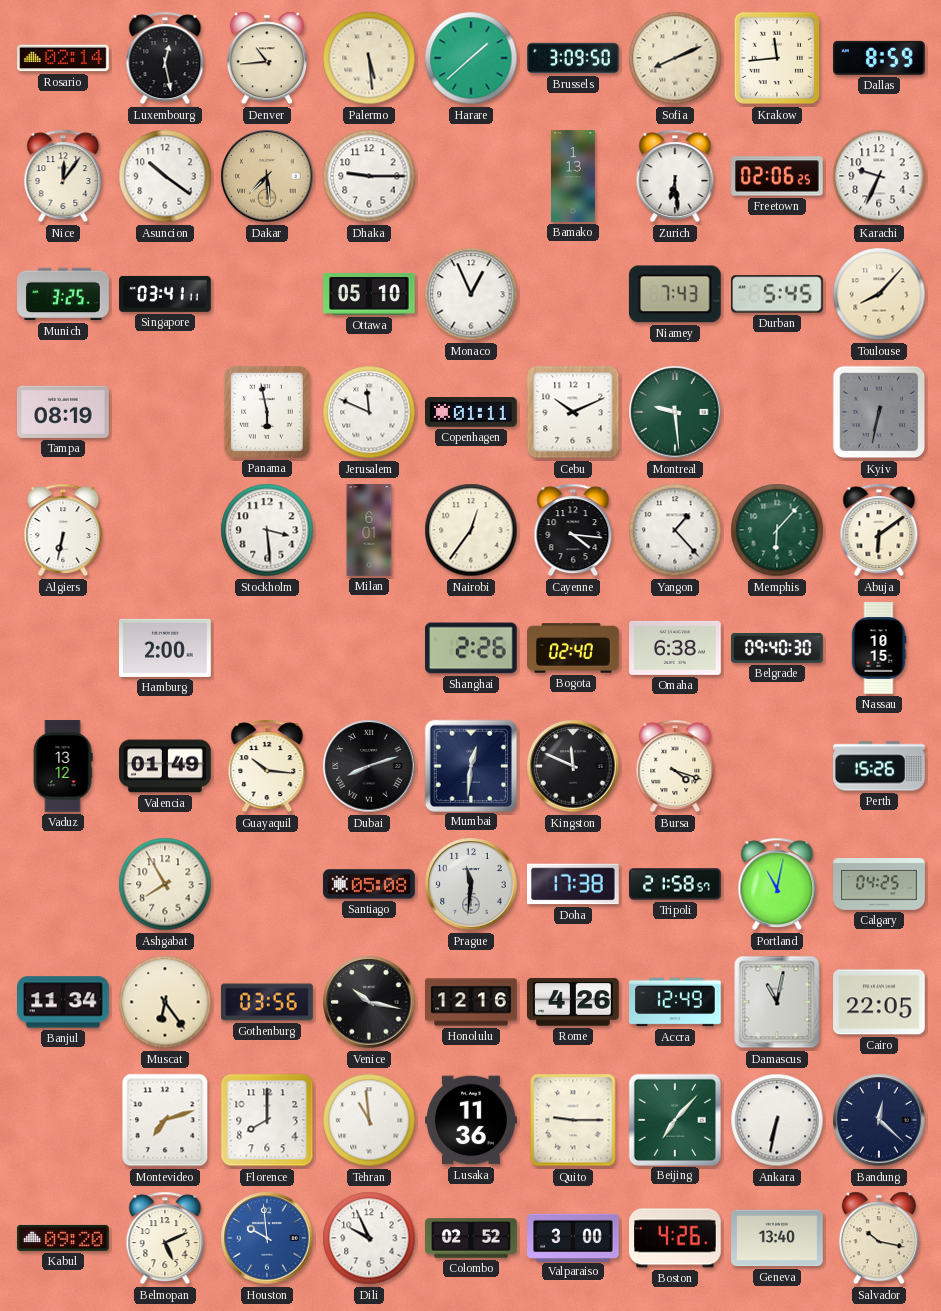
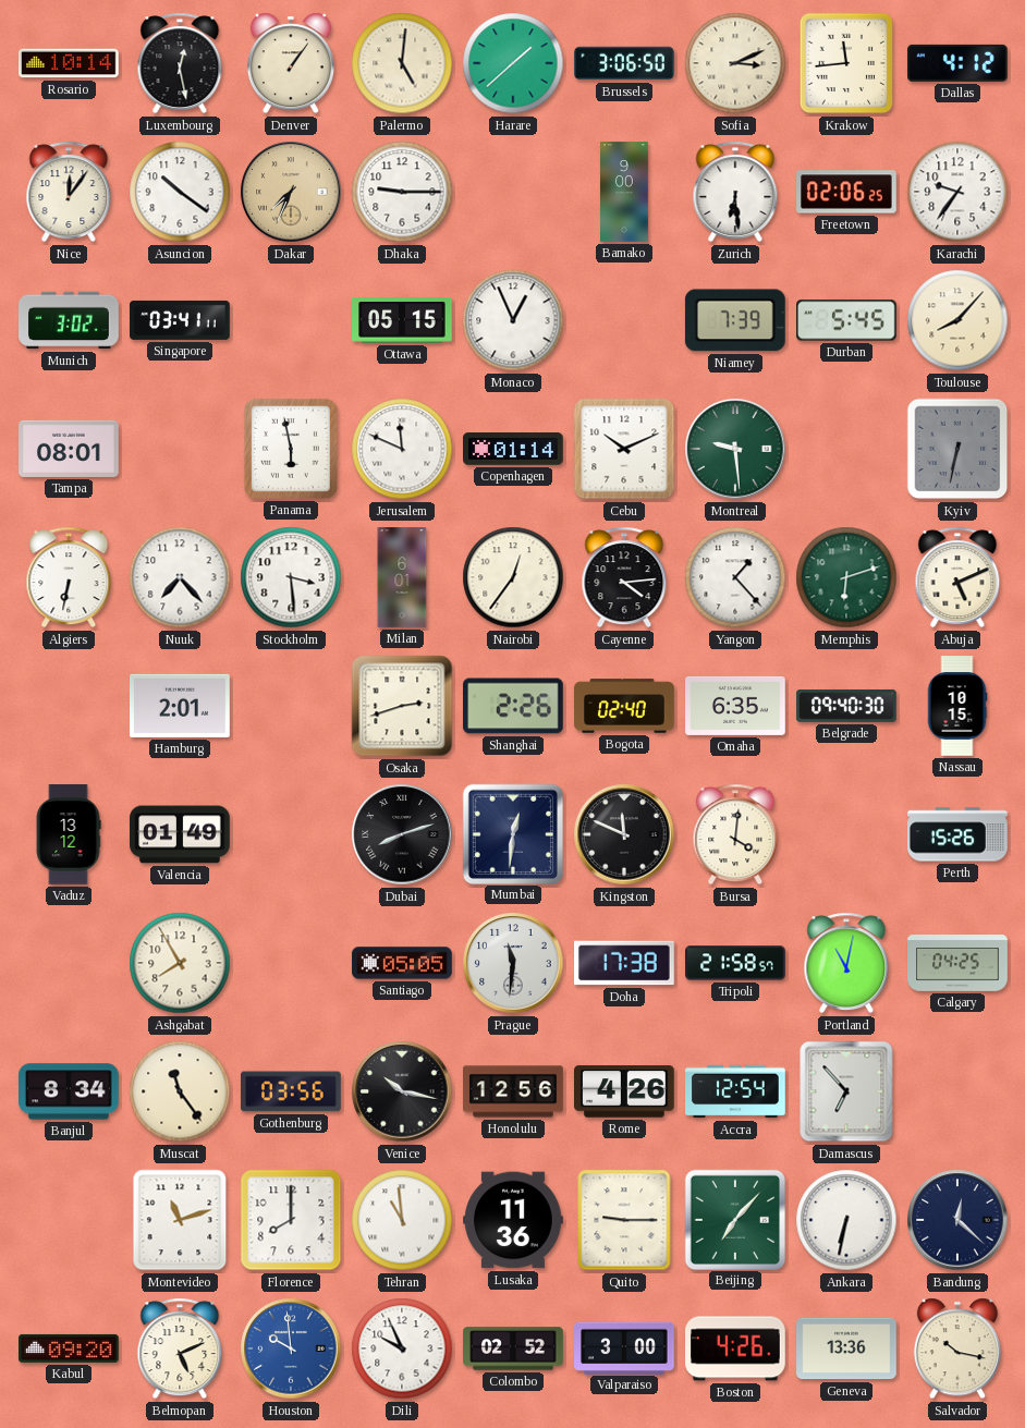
Rosario: 02:14 -> 10:14 (69, 63)
Denver: 10:44 -> 1:06 (291, 63)
Palermo: 5:29 -> 5:01 (402, 63)
Brussels: 3:09 -> 3:06 (624, 63)
Sofia: 8:11 -> 3:11 (735, 63)
Dallas: 8:59 -> 4:12 (959, 63)
Dakar: 7:29 -> 7:34 (291, 192)
Bamako: 1:13 -> 9:00 (625, 192)
Karachi: 9:34 -> 9:36 (957, 192)
Munich: 3:25 -> 3:02 (69, 320)
Ottawa: 05:10 -> 05:15 (402, 320)
Niamey: 7:43 -> 7:39 (735, 320)
Tampa: 08:19 -> 08:01 (69, 449)
Copenhagen: 01:11 -> 01:14 (514, 450)
Nuuk: none -> 7:23 (180, 577)
Cayenne: 4:16 -> 4:14 (624, 577)
Memphis: 6:07 -> 6:12 (846, 577)
Abuja: 6:09 -> 5:11 (957, 577)
Hamburg: 2:00 -> 2:01 (181, 706)
Osaka: none -> 2:42 (402, 706)
Omaha: 6:38 -> 6:35 (735, 706)
Guayaquil: 10:16 -> none (267, 766)
Bursa: 4:18 -> 4:01 (735, 834)
Santiago: 05:08 -> 05:05 (402, 963)
Banjul: 11:34 -> 8:34 (70, 1091)
Muscat: 6:24 -> 11:24 (180, 1091)
Honolulu: 12:16 -> 12:56 (513, 1091)
Accra: 12:49 -> 12:54 (735, 1091)
Damascus: 11:02 -> 6:53 (846, 1091)
Cairo: 22:05 -> none (880, 1002)
Montevideo: 7:12 -> 11:12 (180, 1220)
Geneva: 13:40 -> 13:36 (846, 1348)
